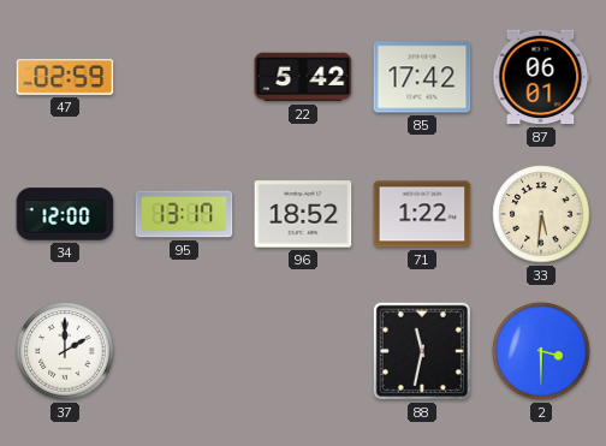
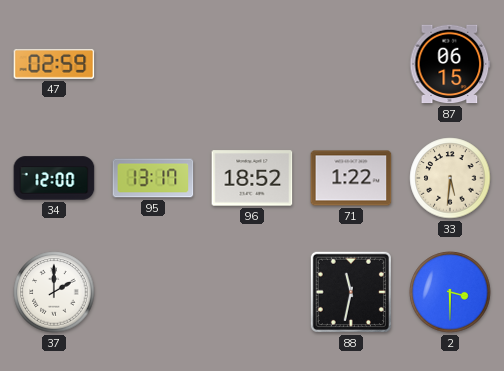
22: 5:42 -> none (303, 77)
85: 17:42 -> none (422, 77)
87: 06:01 -> 06:15 (450, 64)
